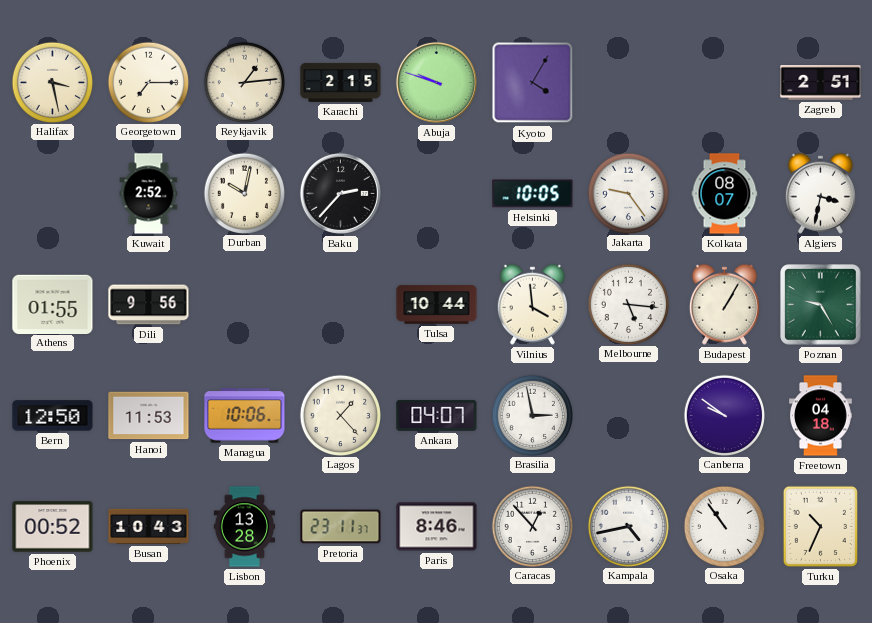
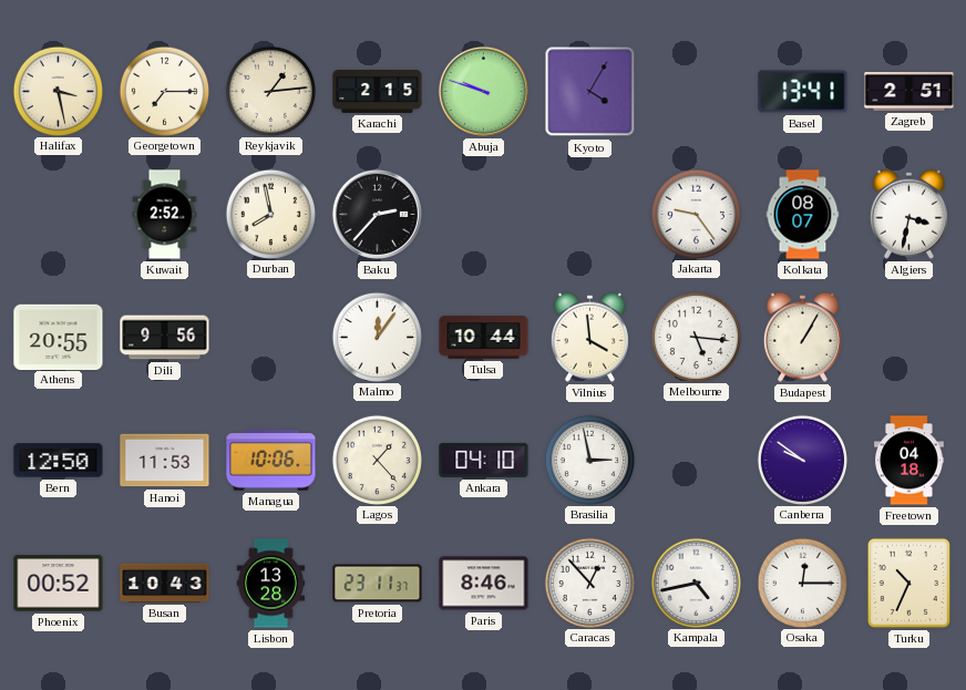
Basel: none -> 13:41 (803, 92)
Durban: 10:02 -> 7:58 (270, 214)
Helsinki: 10:05 -> none (533, 194)
Athens: 01:55 -> 20:55 (59, 337)
Malmo: none -> 12:06 (377, 337)
Poznan: 9:25 -> none (821, 305)
Ankara: 04:07 -> 04:10 (484, 460)
Osaka: 10:54 -> 12:15 (802, 583)
